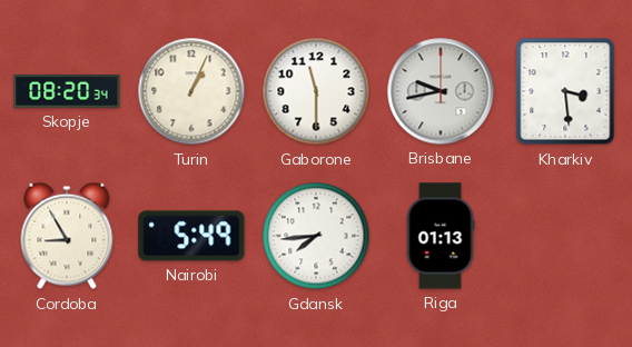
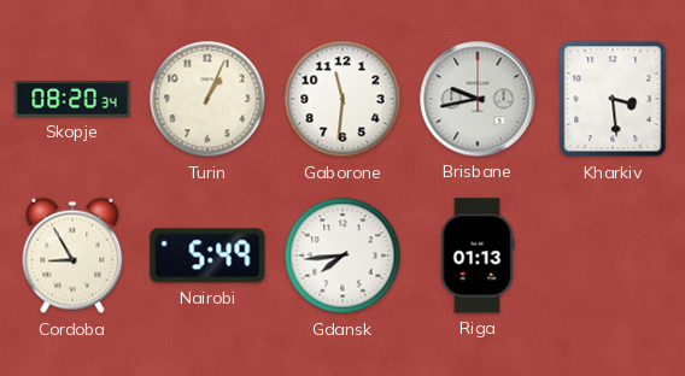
Gaborone: 11:30 -> 11:31 (342, 99)
